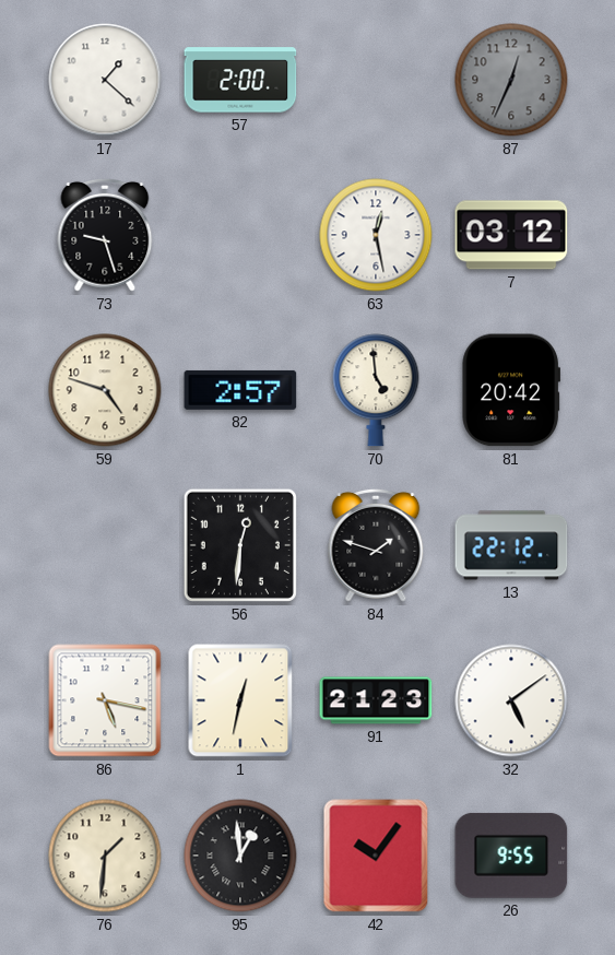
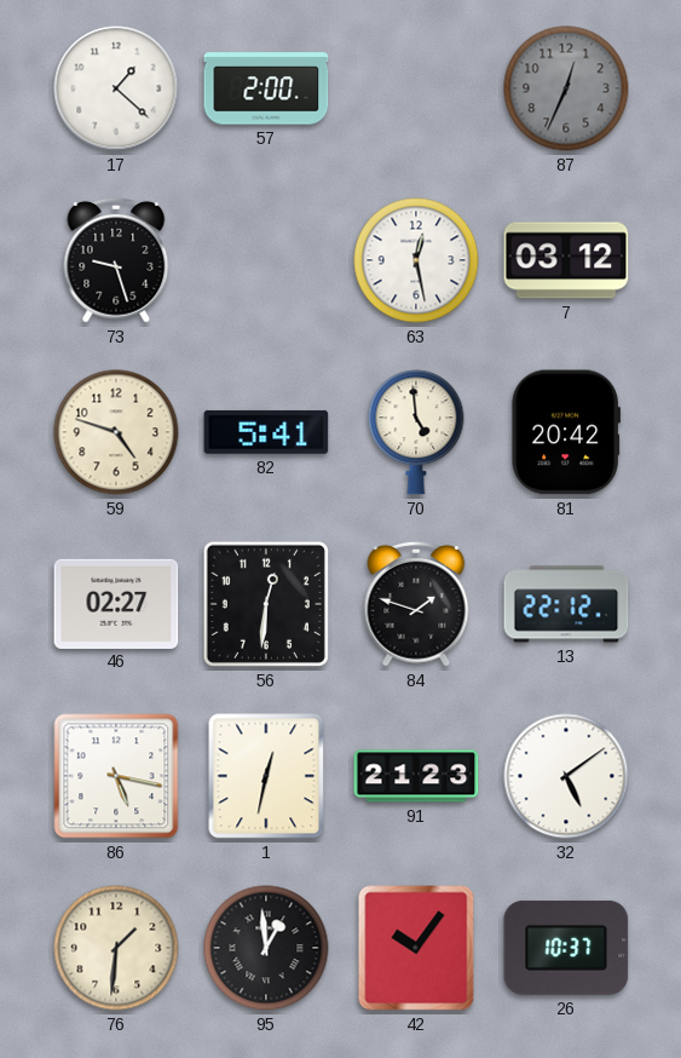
82: 2:57 -> 5:41 (266, 432)
46: none -> 02:27 (116, 603)
26: 9:55 -> 10:37 (566, 948)
